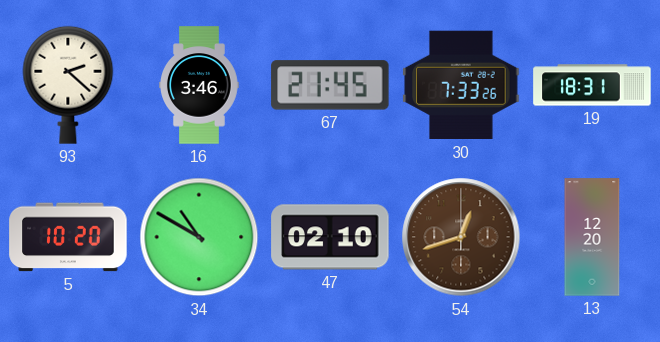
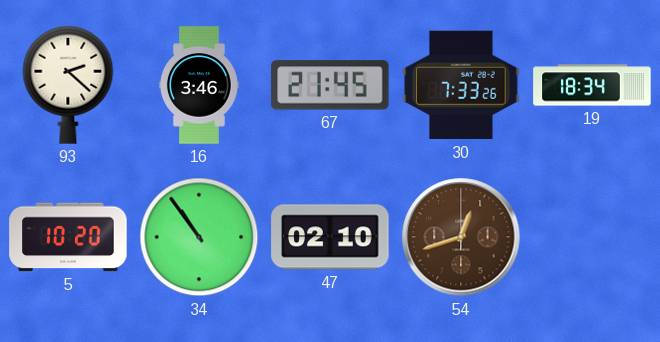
19: 18:31 -> 18:34 (592, 85)
34: 10:50 -> 10:54 (199, 237)
13: 12:20 -> none (592, 237)
